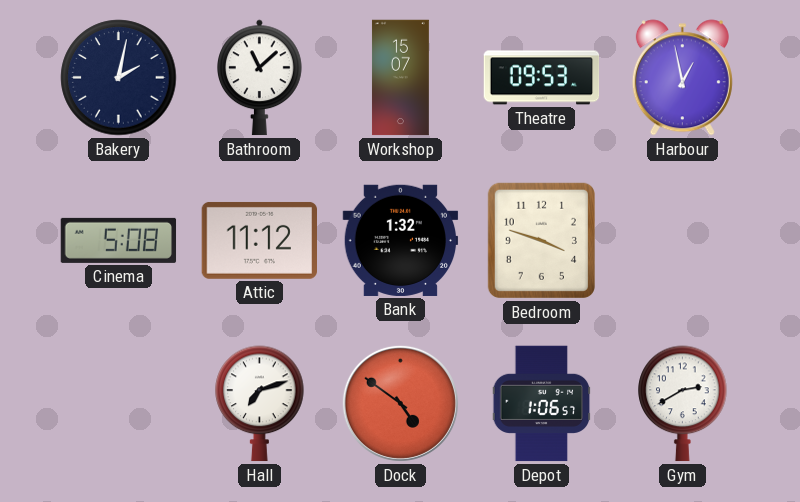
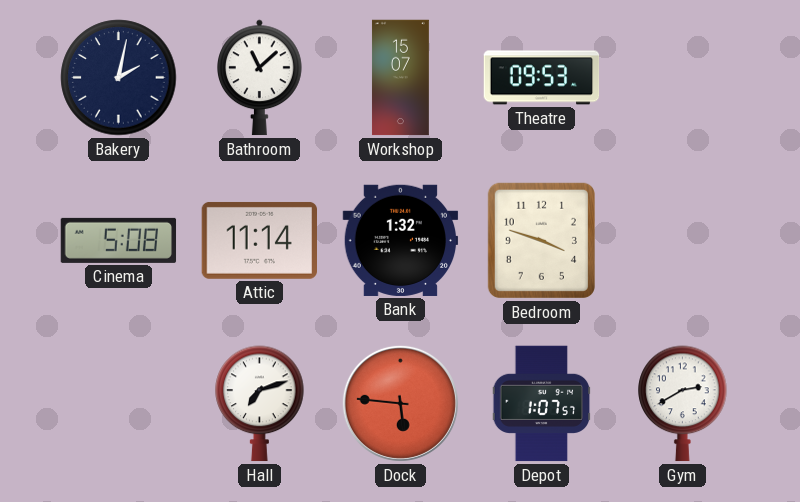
Harbour: 12:58 -> none (682, 78)
Attic: 11:12 -> 11:14 (259, 240)
Dock: 4:51 -> 5:46 (400, 403)
Depot: 1:06 -> 1:07 (542, 404)
